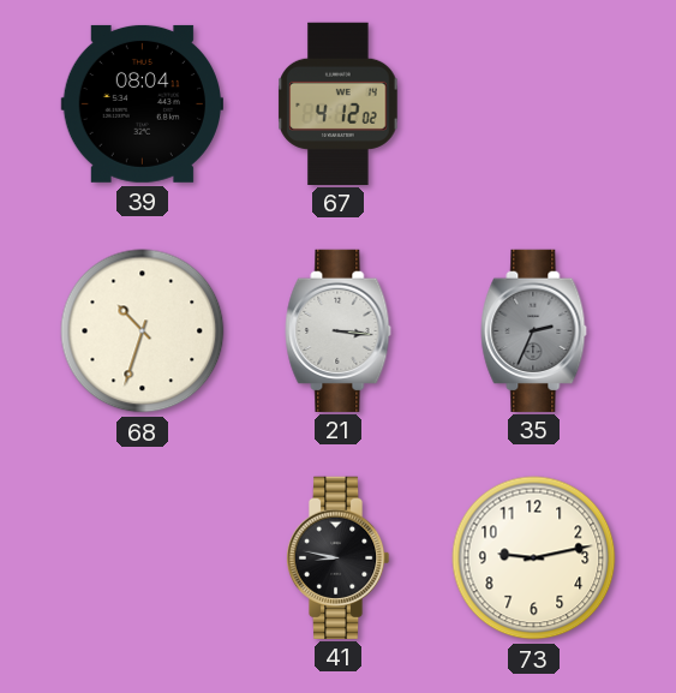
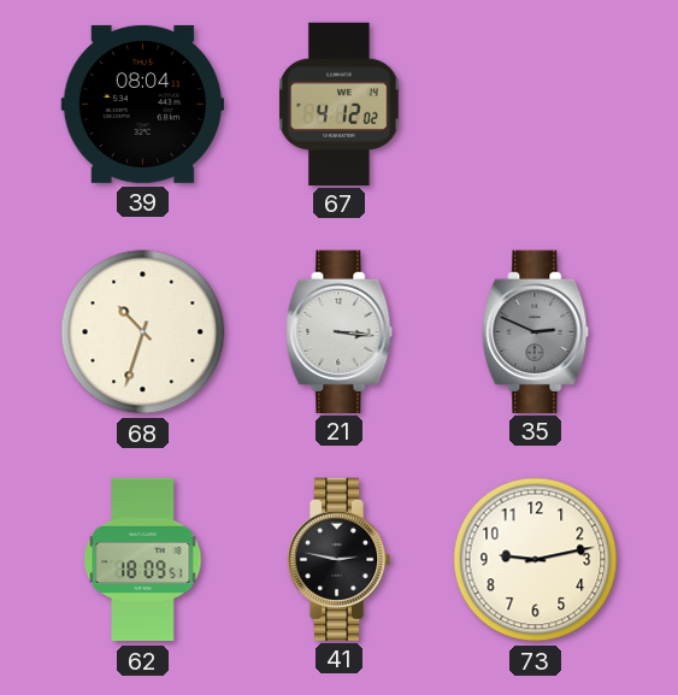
35: 2:34 -> 2:49 (536, 331)
62: none -> 18:09 (143, 560)
41: 8:47 -> 2:47 (338, 559)
